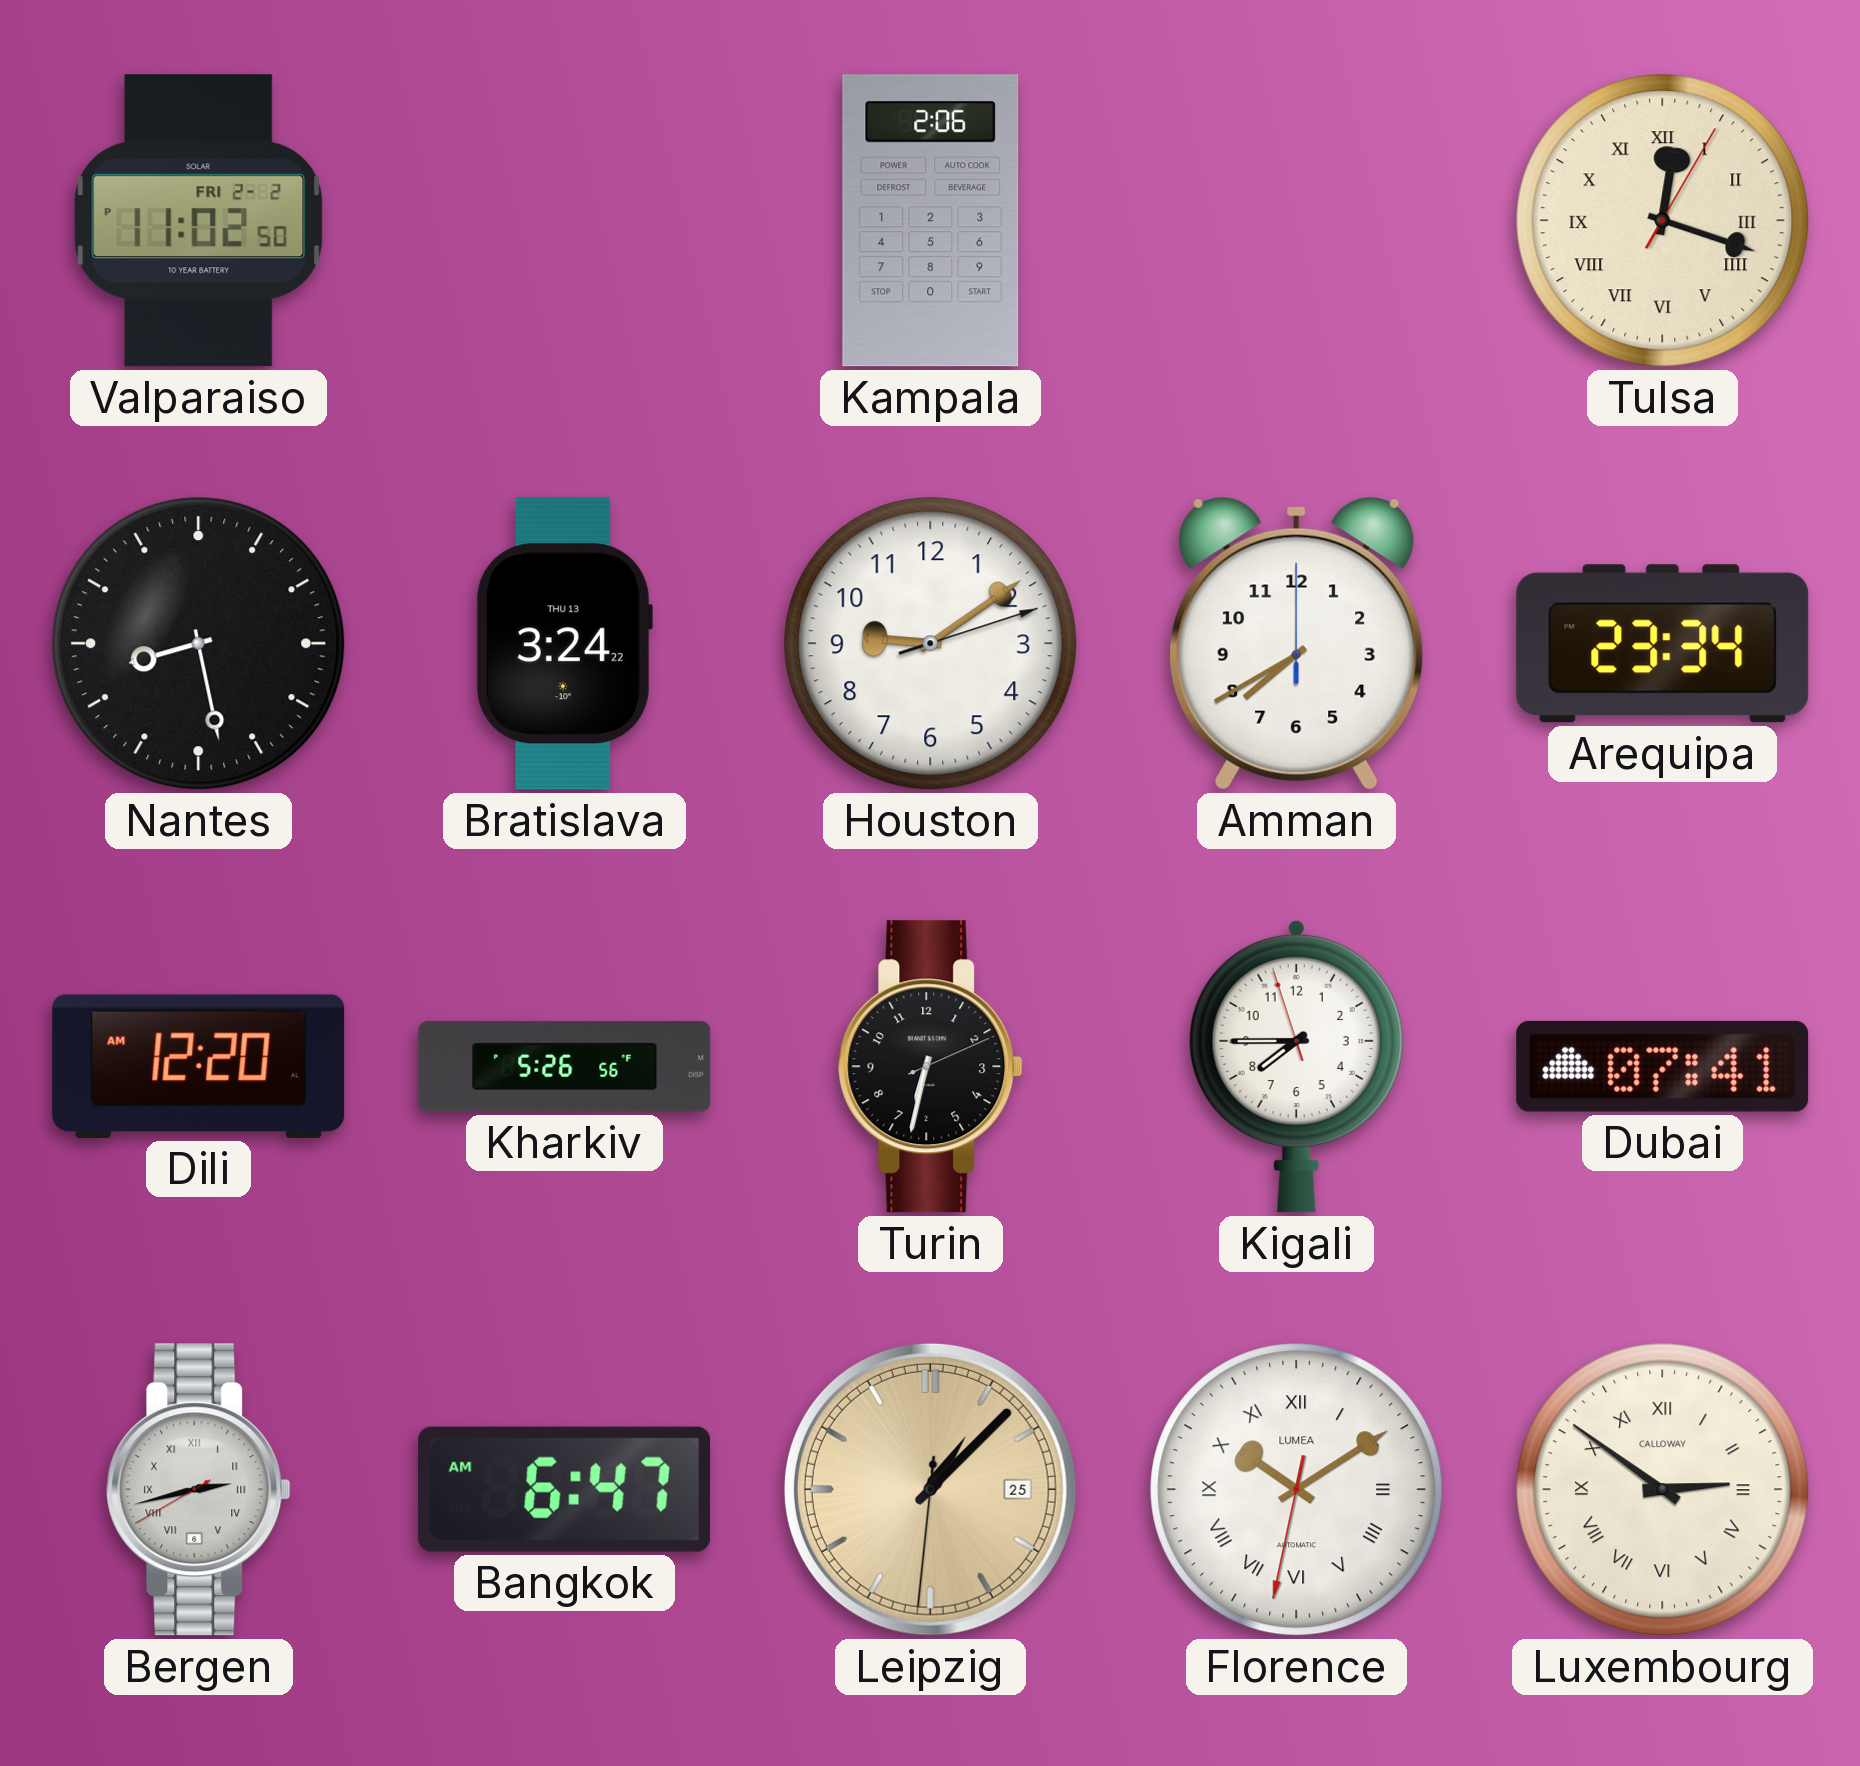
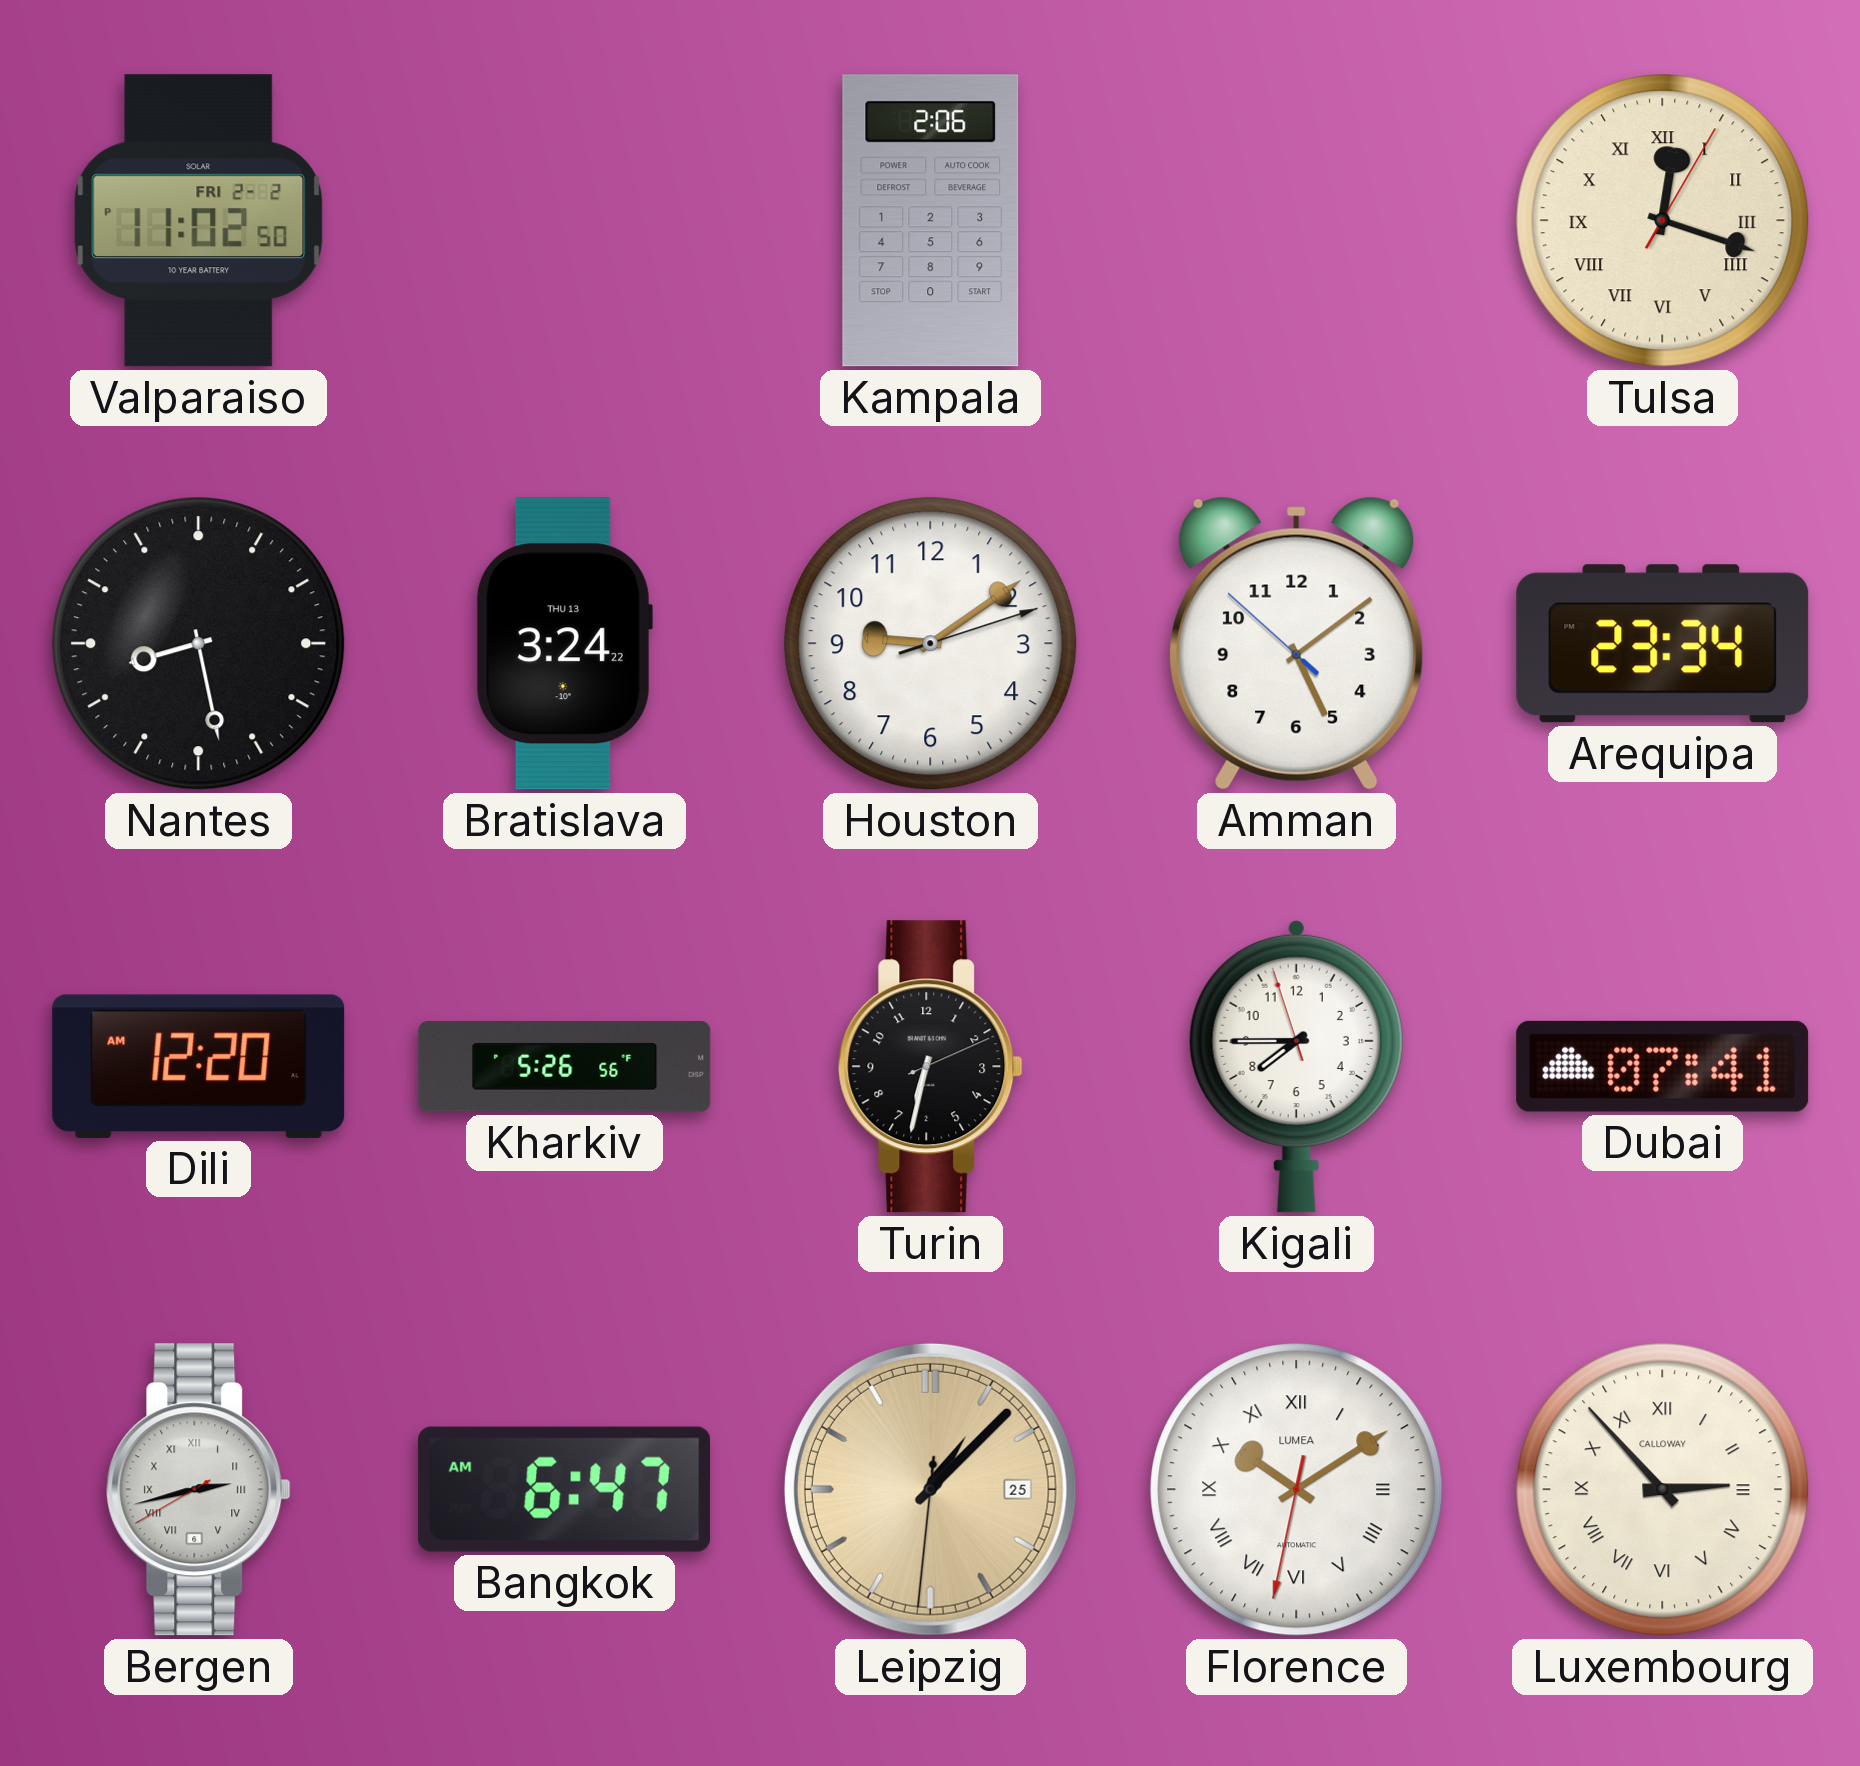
Amman: 7:40 -> 5:08 (1297, 643)
Luxembourg: 2:51 -> 2:53 (1663, 1490)
